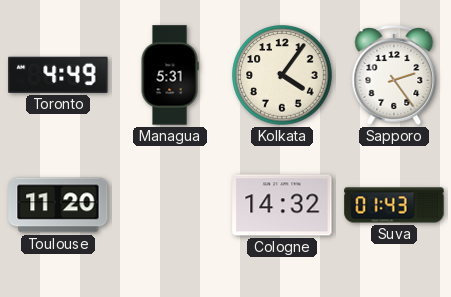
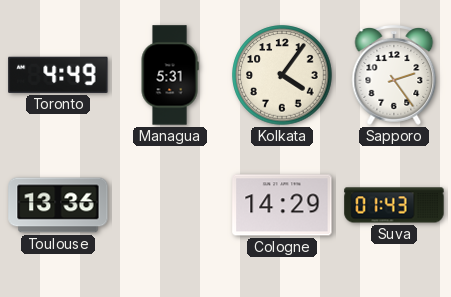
Toulouse: 11:20 -> 13:36 (58, 205)
Cologne: 14:32 -> 14:29 (282, 205)
